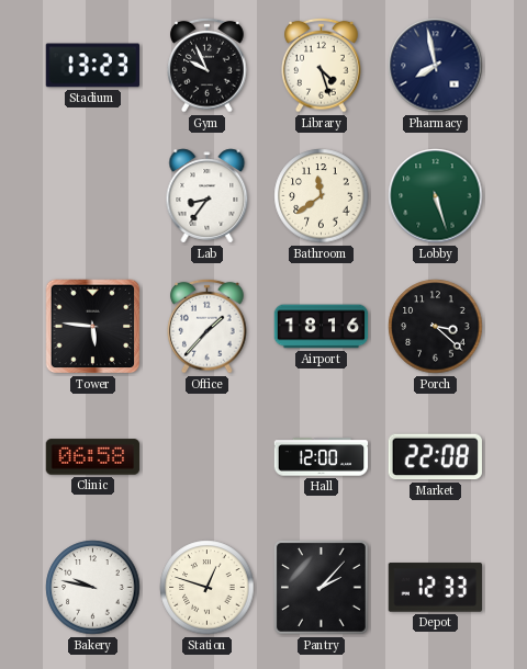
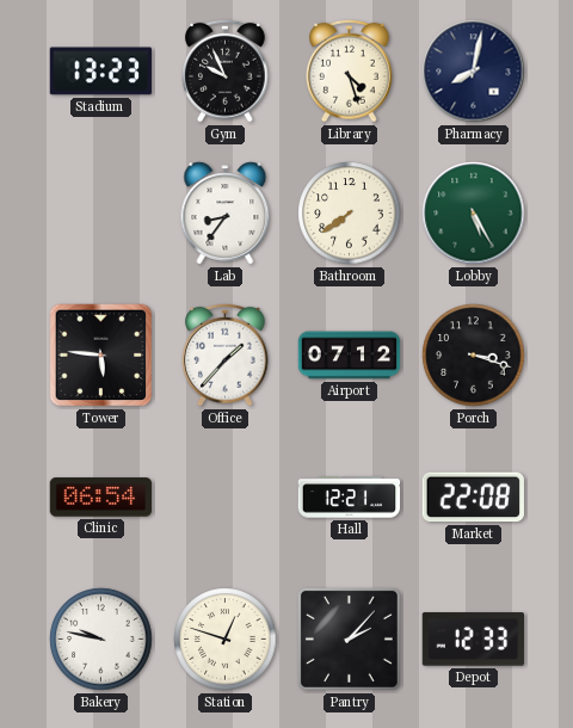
Pharmacy: 7:58 -> 8:02 (474, 72)
Bathroom: 11:39 -> 7:39 (350, 214)
Lobby: 5:27 -> 5:25 (474, 214)
Airport: 18:16 -> 07:12 (350, 356)
Porch: 3:22 -> 3:18 (474, 356)
Clinic: 06:58 -> 06:54 (101, 498)
Hall: 12:00 -> 12:21 (350, 498)
